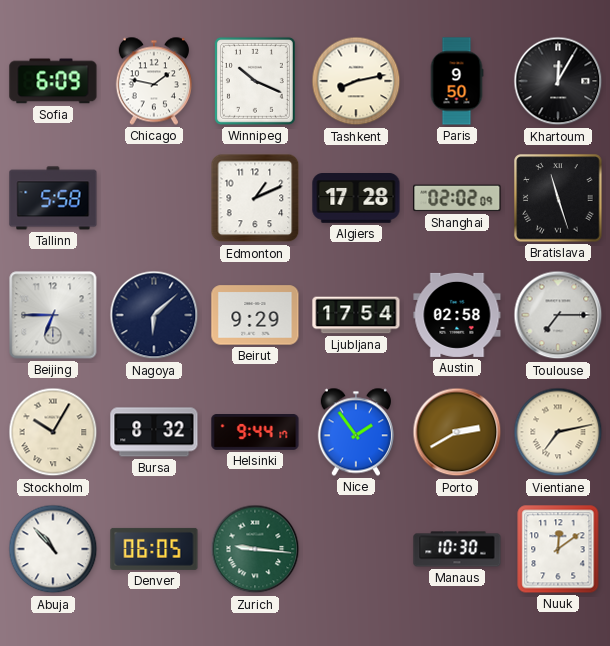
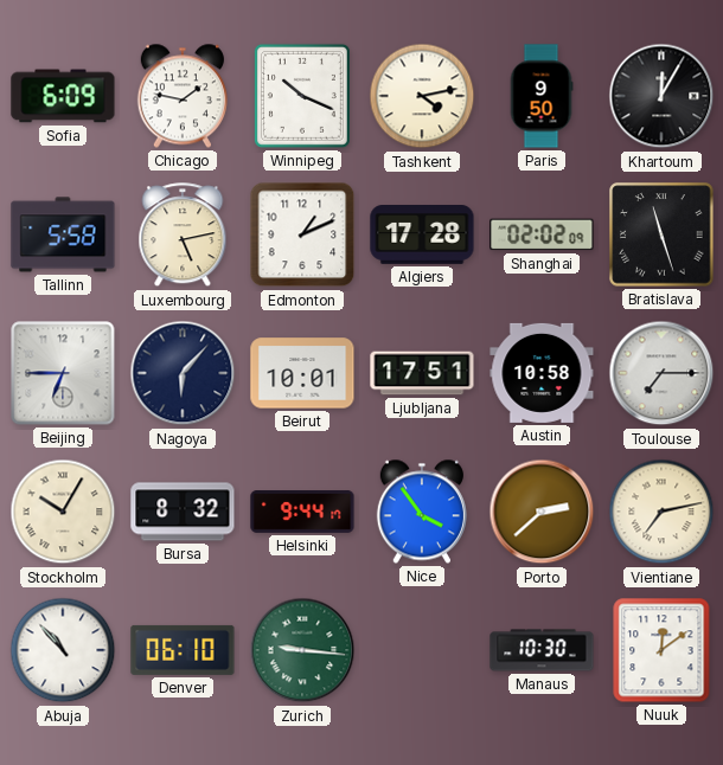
Tashkent: 8:13 -> 4:13 (422, 96)
Luxembourg: none -> 5:13 (183, 236)
Nagoya: 6:08 -> 6:07 (183, 373)
Beirut: 9:29 -> 10:01 (302, 373)
Ljubljana: 17:54 -> 17:51 (422, 373)
Austin: 02:58 -> 10:58 (542, 373)
Nice: 1:54 -> 3:54 (422, 512)
Porto: 2:40 -> 2:38 (542, 512)
Denver: 06:05 -> 06:10 (183, 650)
